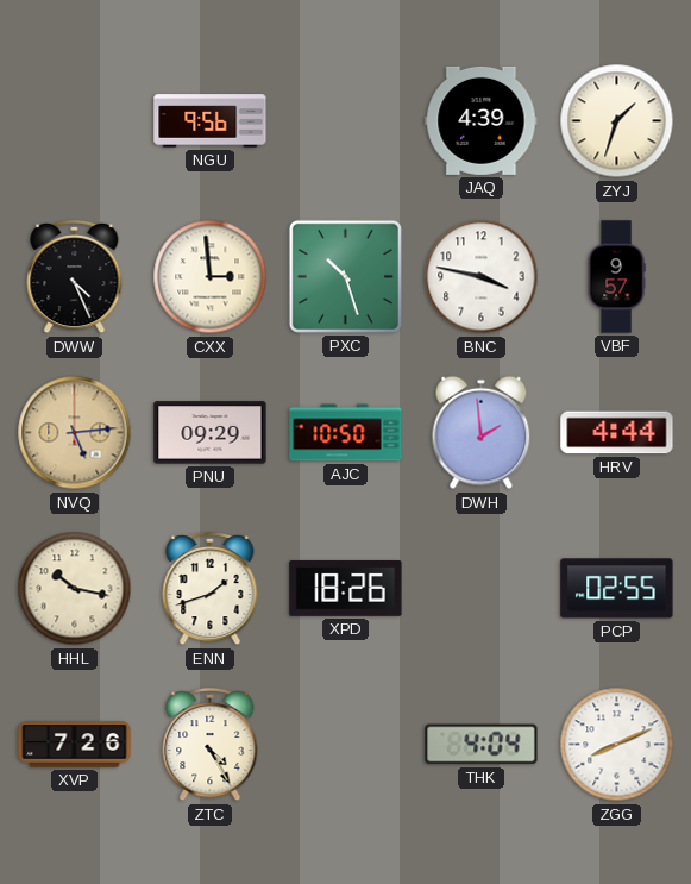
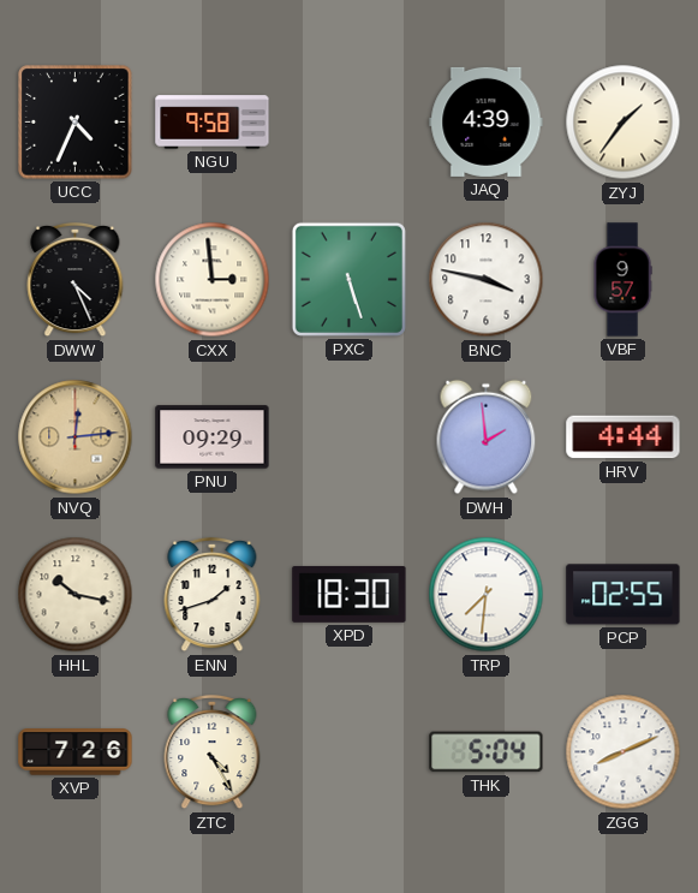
UCC: none -> 4:34 (76, 123)
NGU: 9:56 -> 9:58 (213, 123)
ZYJ: 1:33 -> 1:36 (624, 123)
PXC: 10:27 -> 5:27 (348, 279)
NVQ: 5:14 -> 12:14 (76, 437)
AJC: 10:50 -> none (346, 433)
XPD: 18:26 -> 18:30 (350, 594)
TRP: none -> 7:31 (487, 595)
THK: 4:04 -> 5:04 (487, 752)
